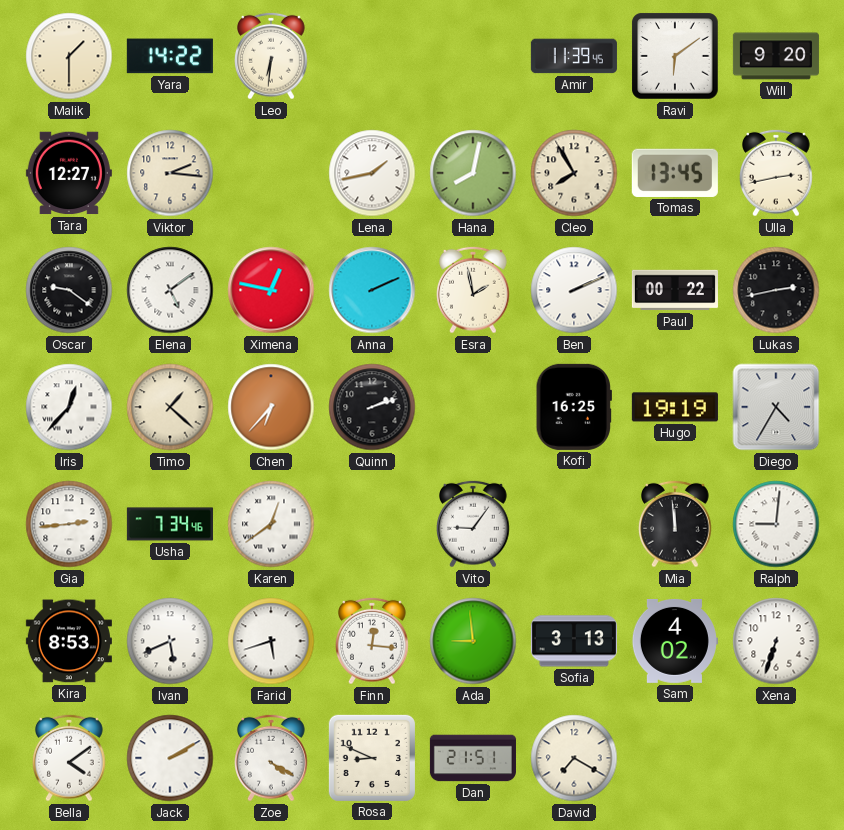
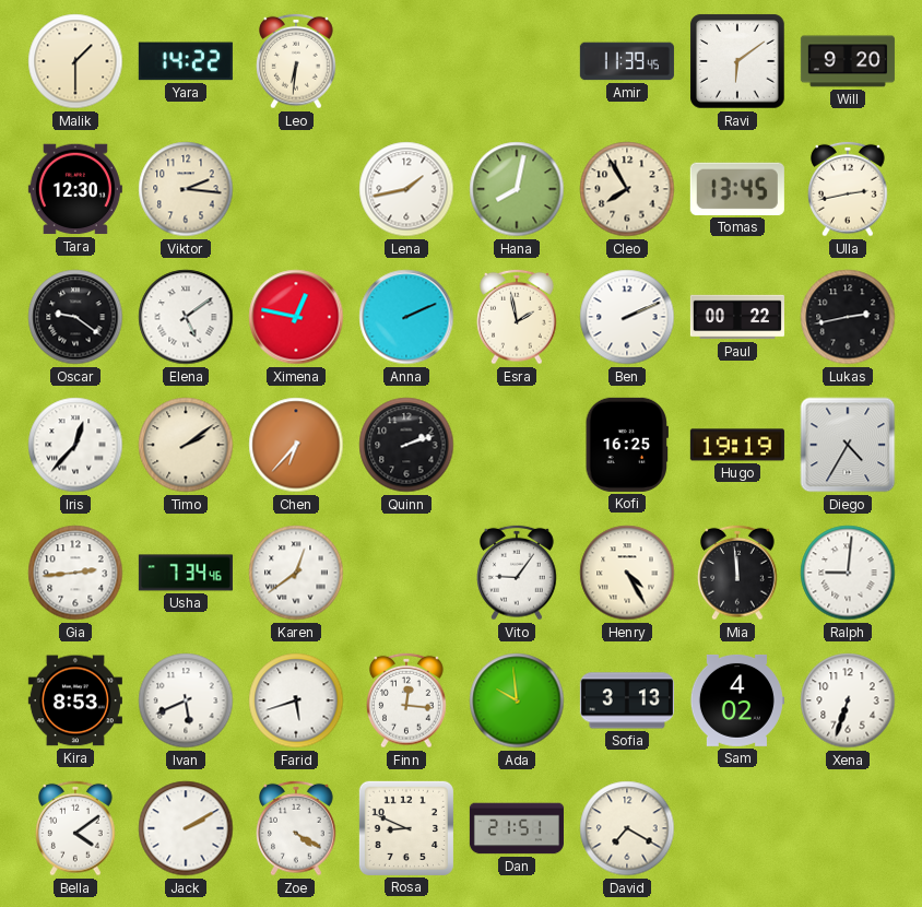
Tara: 12:27 -> 12:30 (75, 189)
Timo: 1:22 -> 2:09 (186, 445)
Henry: none -> 4:25 (627, 573)
Ada: 8:59 -> 9:59 (517, 700)
